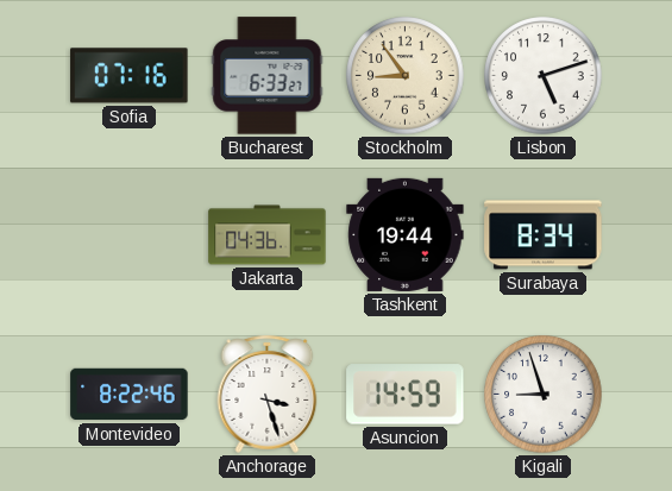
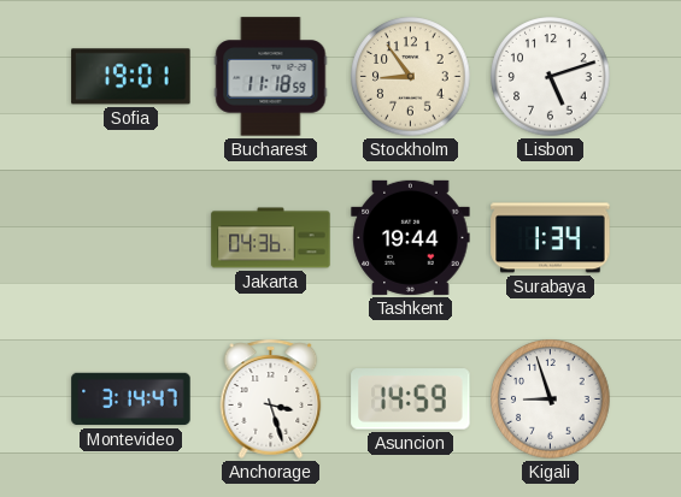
Sofia: 07:16 -> 19:01 (131, 77)
Bucharest: 6:33 -> 11:18 (271, 77)
Surabaya: 8:34 -> 1:34 (551, 238)
Montevideo: 8:22 -> 3:14 (131, 400)
